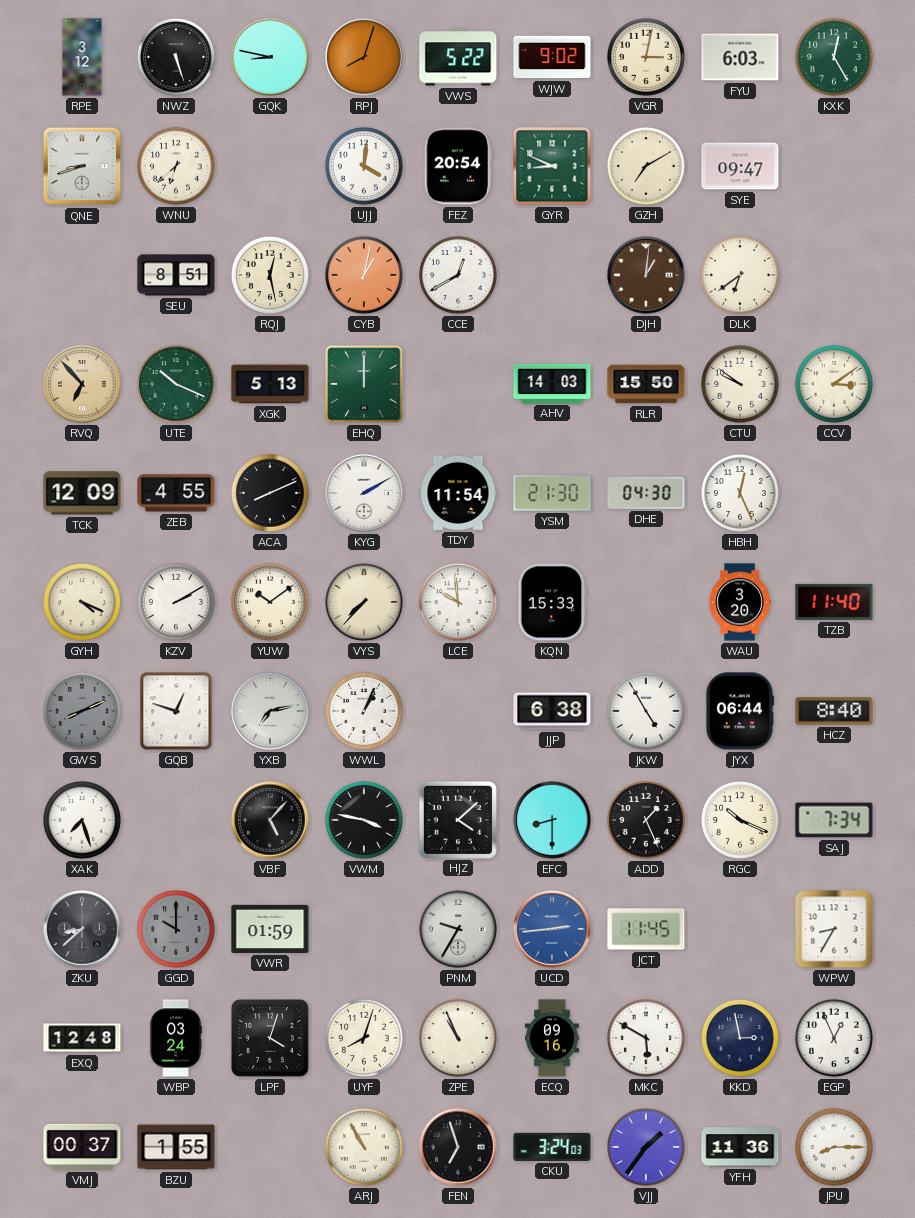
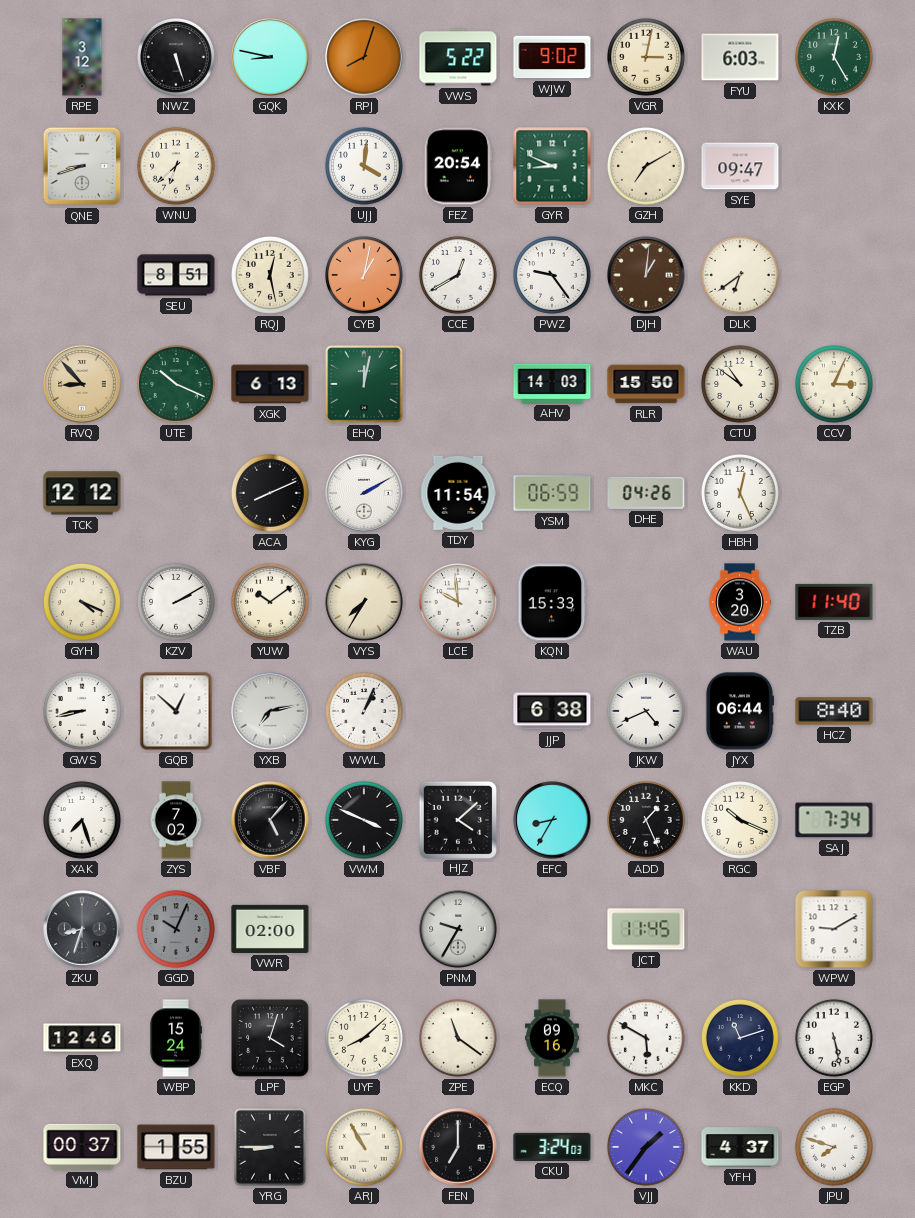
PWZ: none -> 9:24 (552, 275)
RVQ: 6:53 -> 8:53 (82, 384)
XGK: 5:13 -> 6:13 (270, 384)
EHQ: 12:00 -> 12:02 (364, 384)
CTU: 9:51 -> 10:51 (740, 384)
CCV: 3:09 -> 3:04 (834, 384)
TCK: 12:09 -> 12:12 (82, 493)
ZEB: 4:55 -> none (176, 493)
YSM: 21:30 -> 06:59 (552, 493)
DHE: 04:30 -> 04:26 (646, 493)
VYS: 7:37 -> 7:35 (364, 602)
GWS: 8:11 -> 8:43 (82, 711)
GWS dial: grey -> white (82, 711)
GQB: 12:48 -> 12:52 (176, 711)
JKW: 4:55 -> 4:41 (646, 711)
ZYS: none -> 7:02 (176, 820)
VWM: 3:47 -> 3:49 (364, 820)
EFC: 8:30 -> 8:35 (552, 820)
ZKU: 8:38 -> 8:33 (82, 929)
GGD: 10:00 -> 10:04 (176, 929)
VWR: 01:59 -> 02:00 (270, 929)
UCD: 2:44 -> none (552, 929)
WPW: 8:35 -> 9:10 (834, 929)
EXQ: 12:48 -> 12:46 (82, 1038)
WBP: 03:24 -> 15:24 (176, 1038)
UYF: 8:03 -> 8:08 (364, 1038)
ZPE: 10:56 -> 11:21 (458, 1038)
KKD: 2:58 -> 11:12 (740, 1038)
EGP: 12:56 -> 5:28 (834, 1038)
YRG: none -> 8:45 (270, 1147)
FEN: 6:57 -> 7:00 (458, 1147)
YFH: 11:36 -> 4:37 (740, 1147)
JPU: 8:15 -> 7:48 (834, 1147)
